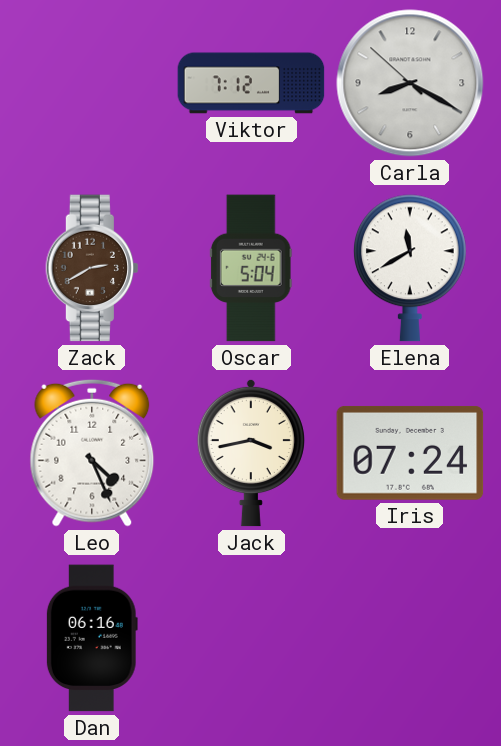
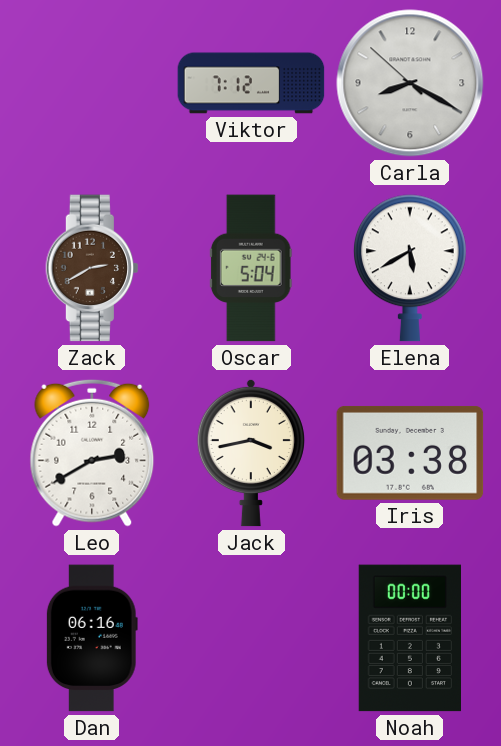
Elena: 11:40 -> 5:40 (411, 268)
Leo: 4:26 -> 2:40 (92, 453)
Iris: 07:24 -> 03:38 (410, 453)
Noah: none -> 00:00 (409, 638)
